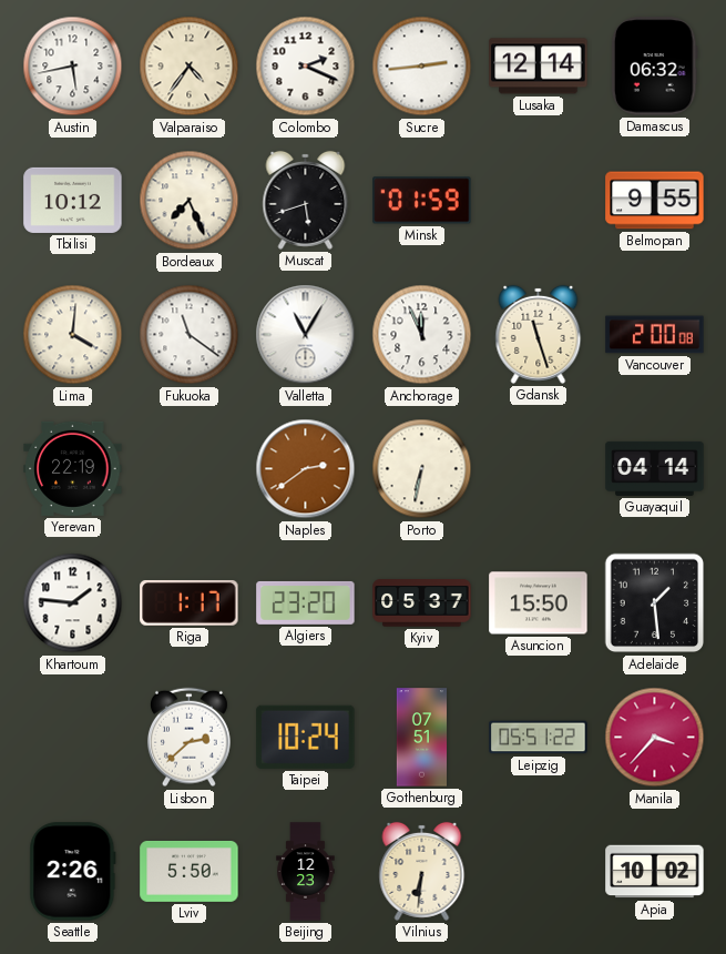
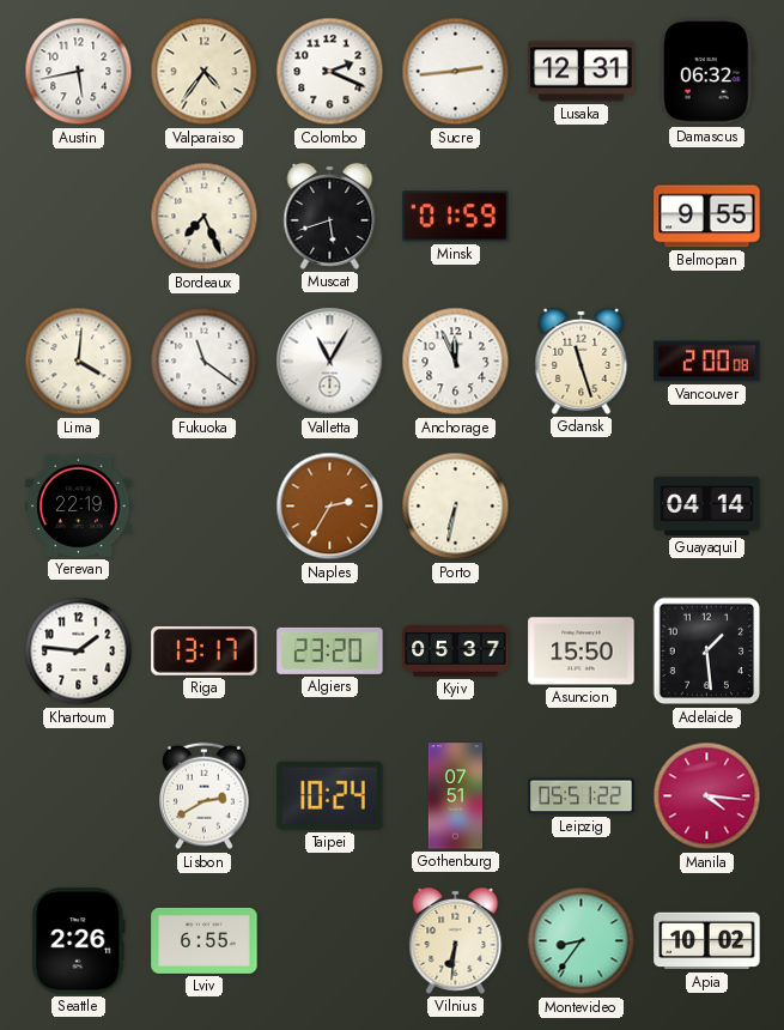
Lusaka: 12:14 -> 12:31 (582, 72)
Tbilisi: 10:12 -> none (73, 200)
Naples: 2:39 -> 2:35 (330, 507)
Riga: 1:17 -> 13:17 (205, 650)
Lisbon: 2:38 -> 2:40 (203, 796)
Manila: 3:37 -> 4:16 (707, 796)
Lviv: 5:50 -> 6:55 (205, 940)
Beijing: 12:23 -> none (306, 872)
Montevideo: none -> 8:36 (582, 941)
